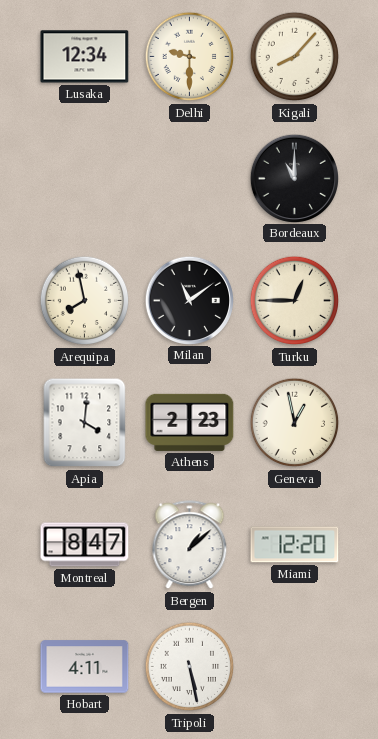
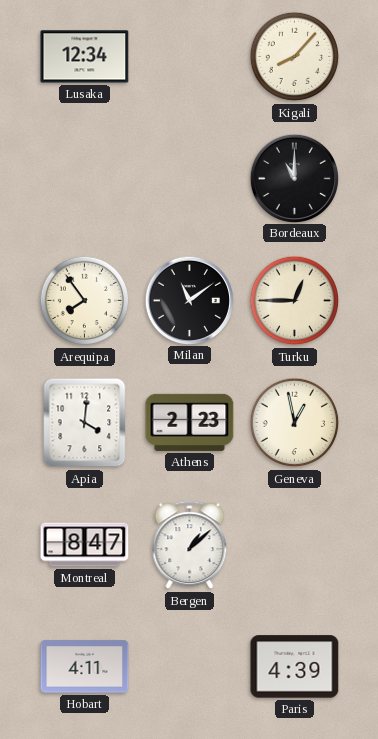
Delhi: 9:30 -> none (190, 57)
Arequipa: 7:58 -> 7:54 (85, 301)
Miami: 12:20 -> none (295, 545)
Tripoli: 5:28 -> none (190, 667)
Paris: none -> 4:39 (295, 667)
